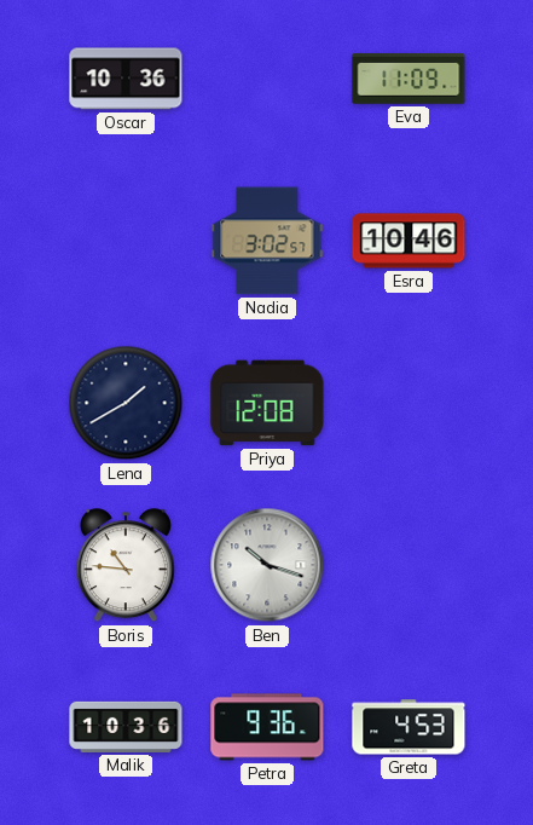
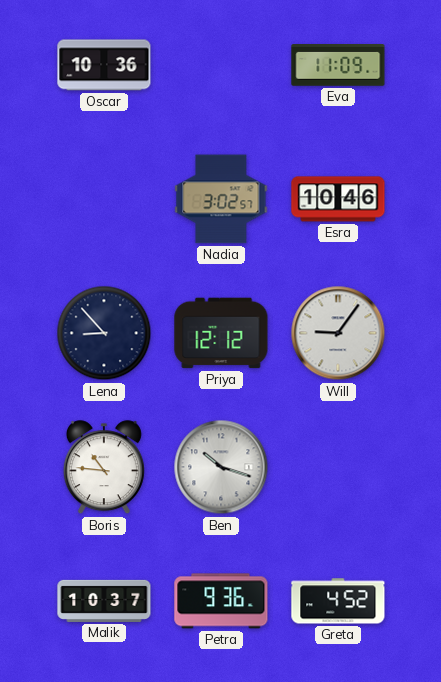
Lena: 1:40 -> 8:53 (104, 333)
Priya: 12:08 -> 12:12 (221, 333)
Will: none -> 9:06 (338, 333)
Malik: 10:36 -> 10:37 (104, 601)
Greta: 4:53 -> 4:52 (338, 601)
